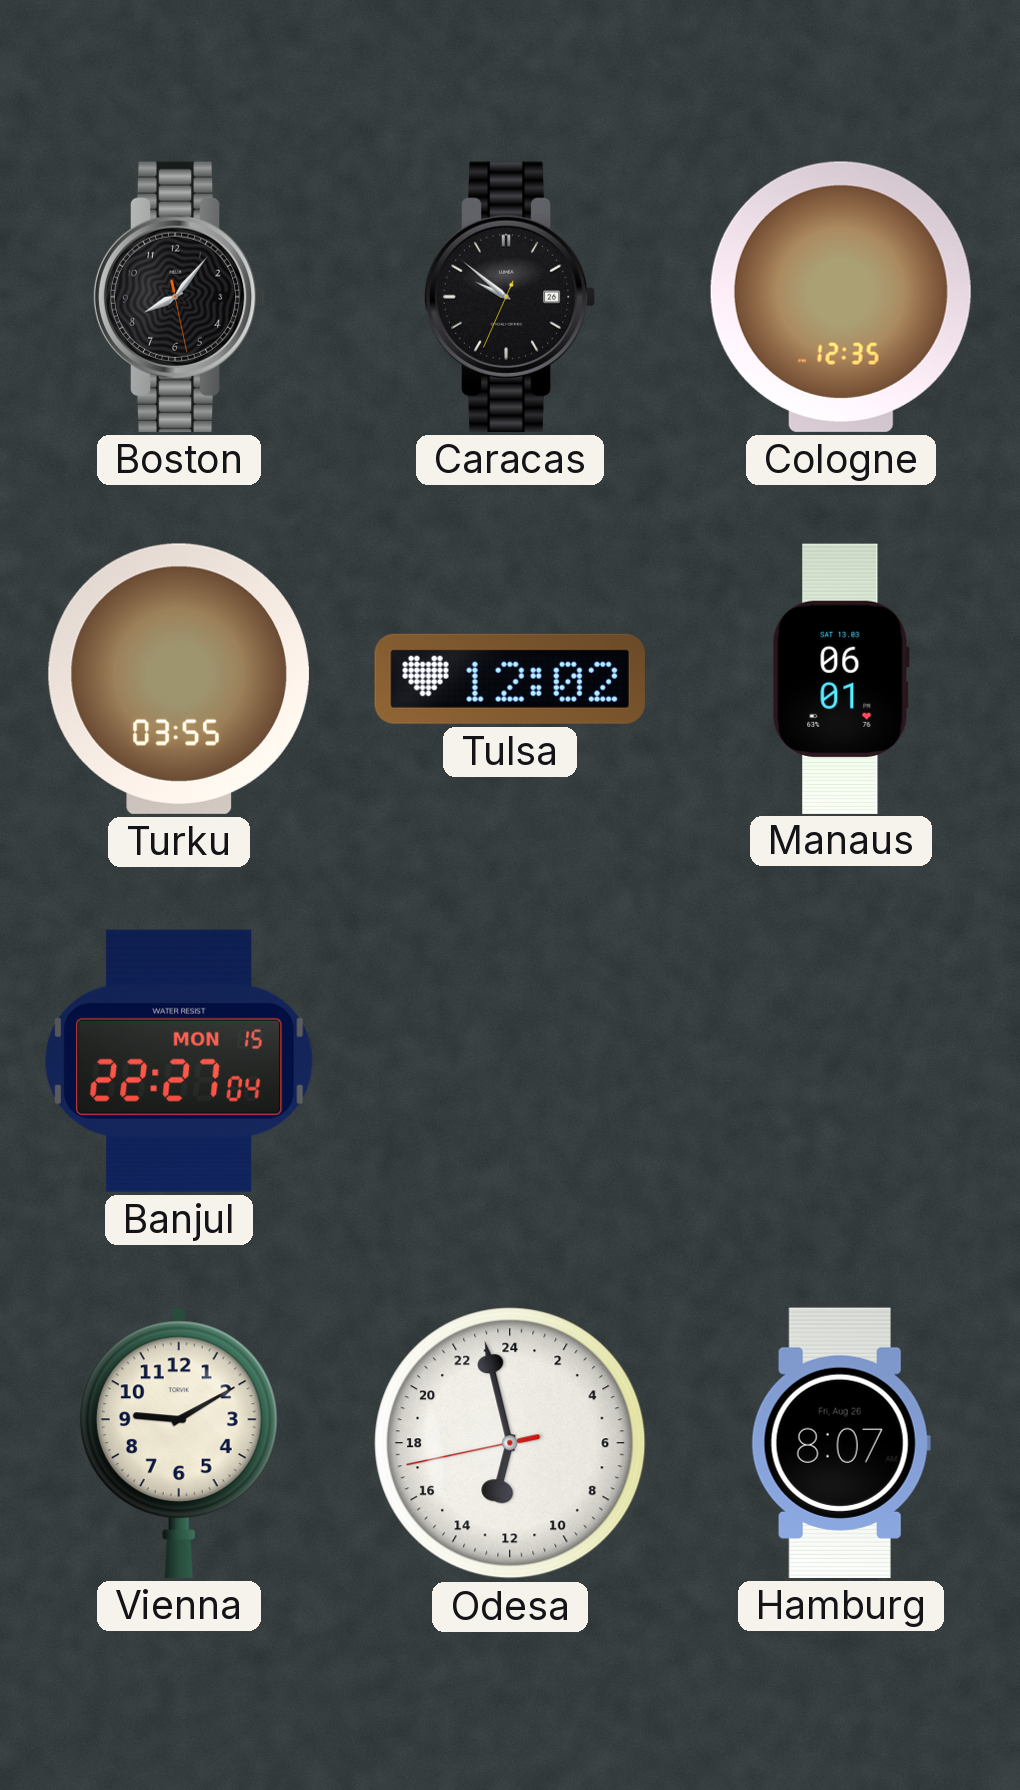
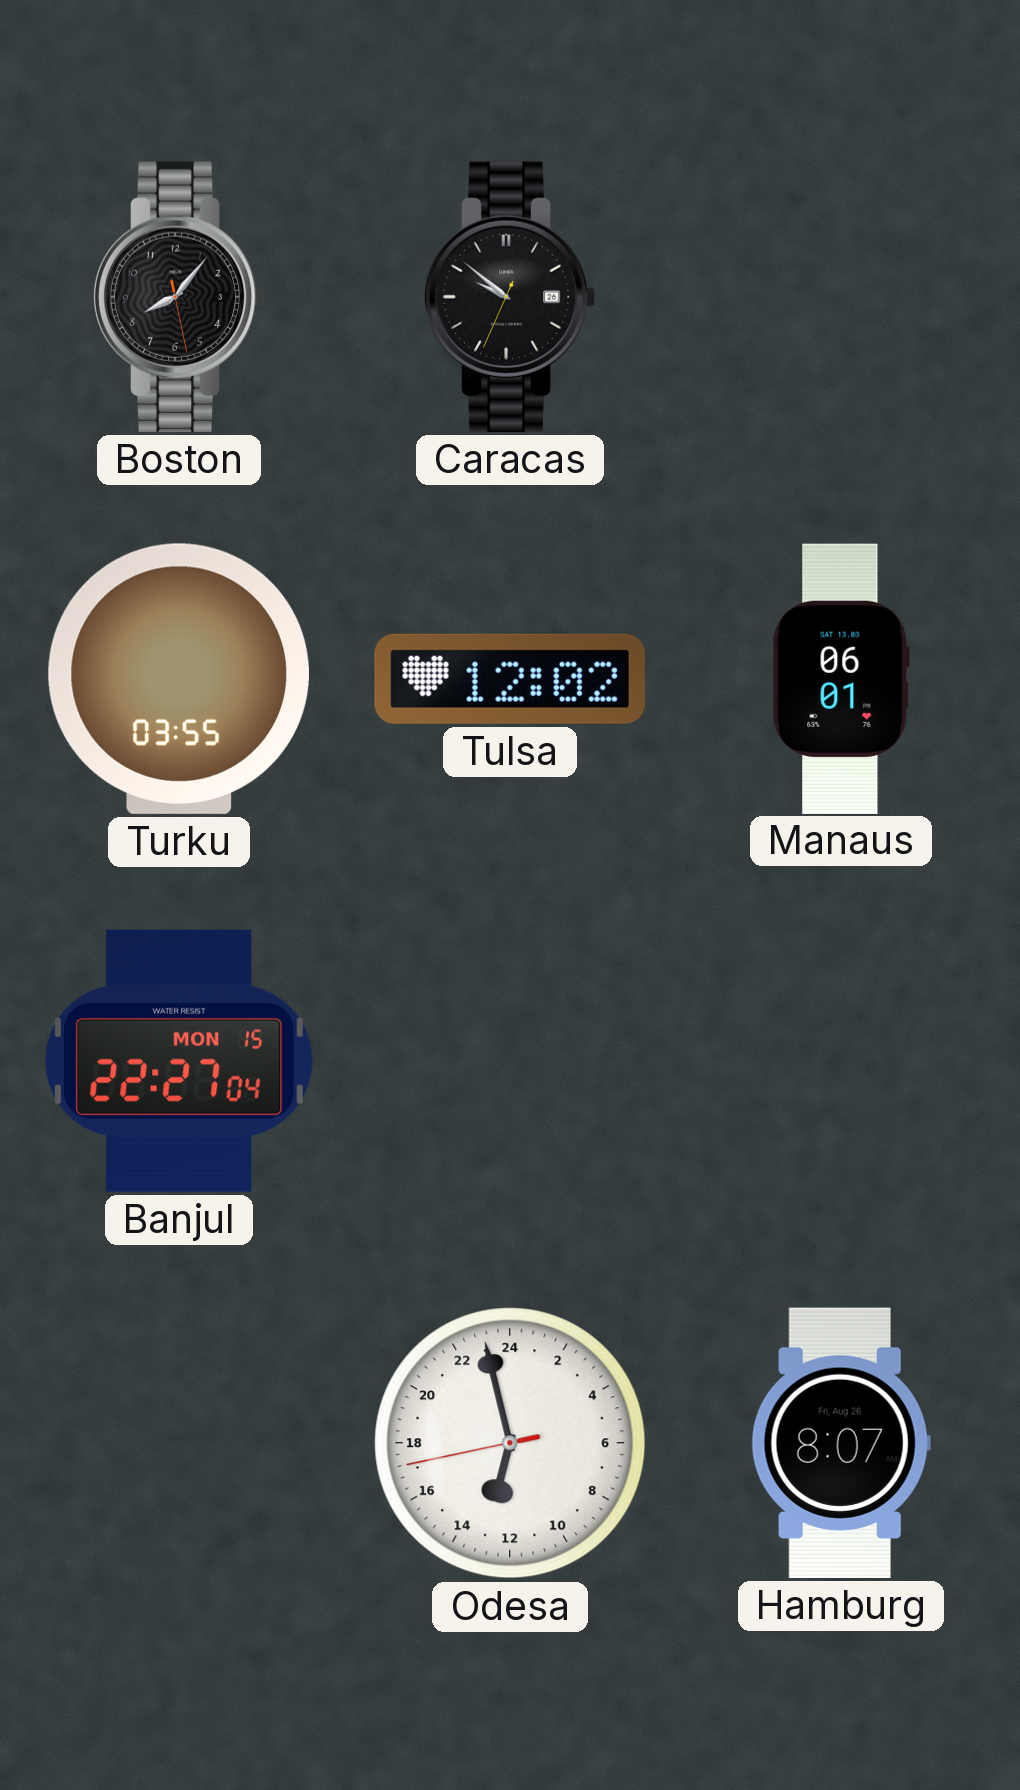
Cologne: 12:35 -> none (841, 297)
Vienna: 9:10 -> none (179, 1443)
